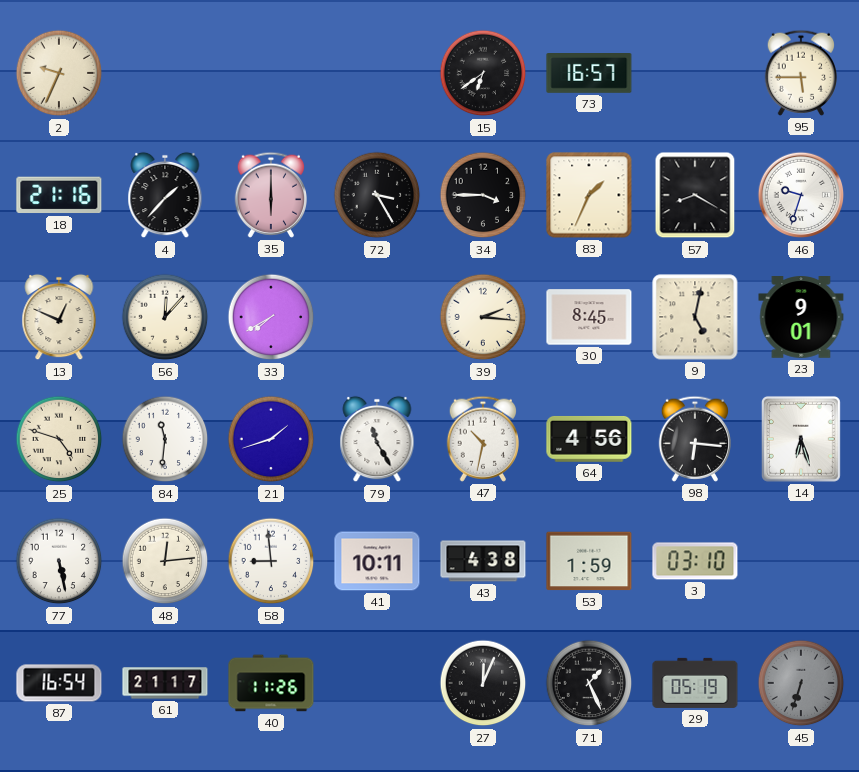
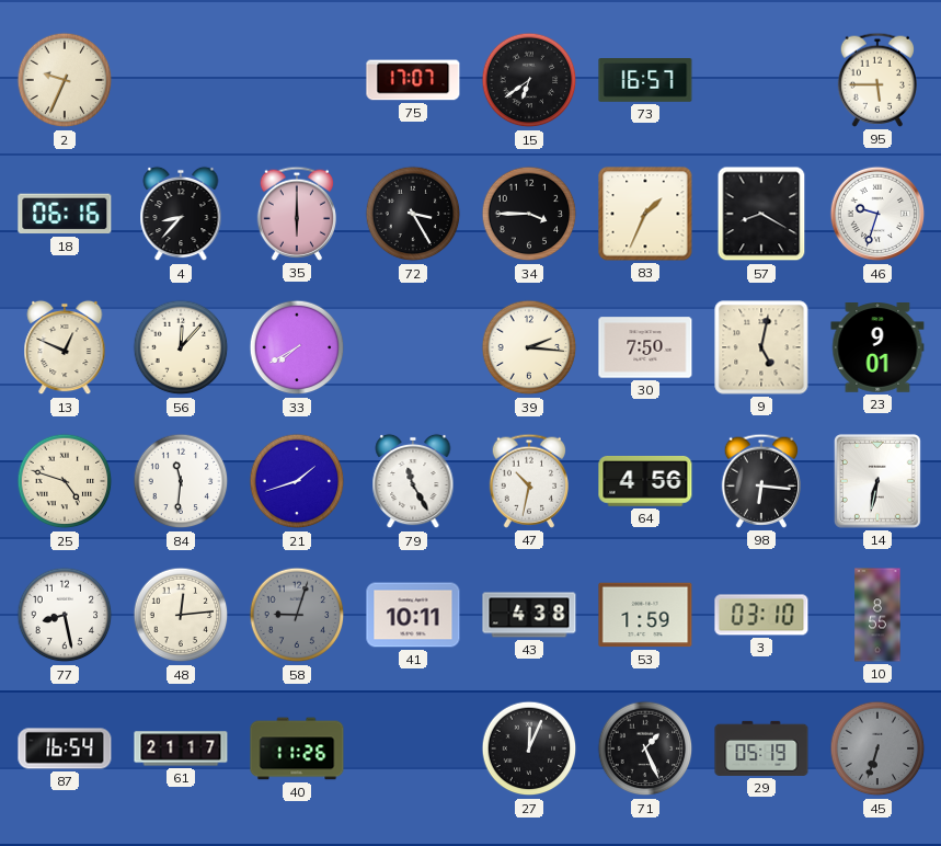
75: none -> 17:07 (413, 80)
18: 21:16 -> 06:16 (65, 214)
4: 1:37 -> 8:37 (181, 214)
30: 8:45 -> 7:50 (645, 347)
14: 6:27 -> 6:32 (877, 481)
77: 5:28 -> 8:28 (65, 615)
58: 8:59 -> 9:03 (297, 615)
58 dial: white -> grey (297, 615)
10: none -> 8:55 (877, 615)
